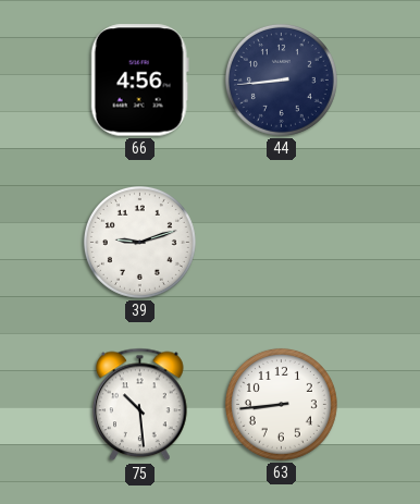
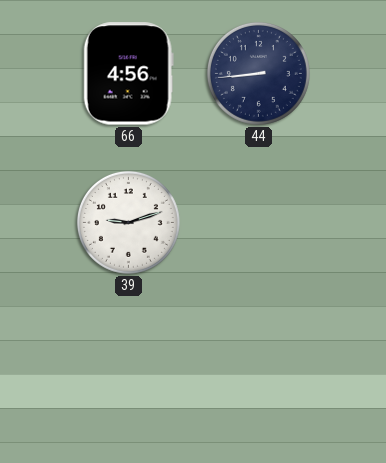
75: 10:29 -> none (140, 405)
63: 8:44 -> none (281, 404)
